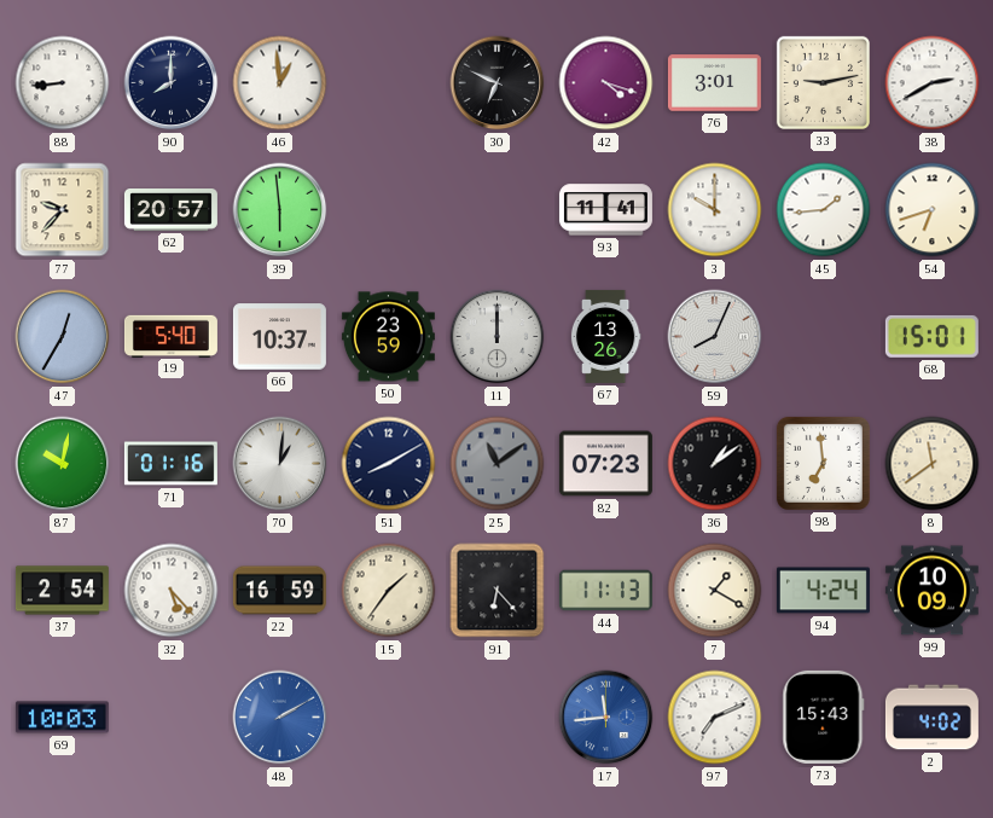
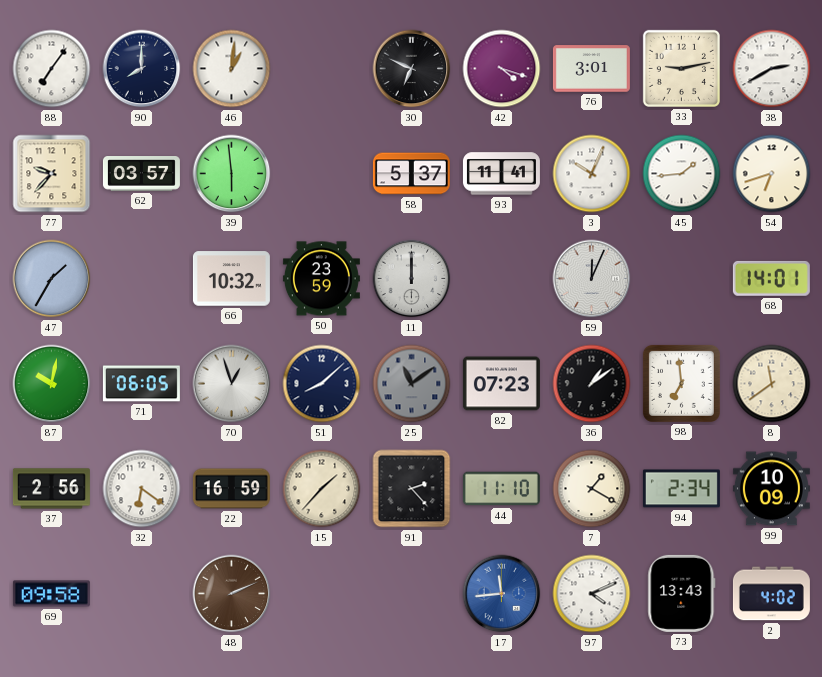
88: 8:44 -> 7:06 (52, 69)
46: 12:59 -> 1:01 (232, 69)
62: 20:57 -> 03:57 (141, 174)
58: none -> 5:37 (411, 174)
3: 10:00 -> 10:04 (592, 174)
47: 12:35 -> 1:35 (52, 279)
19: 5:40 -> none (170, 336)
66: 10:37 -> 10:32 (231, 279)
67: 13:26 -> none (605, 336)
59: 8:04 -> 12:04 (592, 279)
68: 15:01 -> 14:01 (771, 278)
71: 01:16 -> 06:05 (141, 384)
70: 1:01 -> 12:57 (232, 384)
51: 8:10 -> 8:08 (322, 384)
37: 2:54 -> 2:56 (51, 489)
32: 5:23 -> 6:21 (142, 489)
15: 1:36 -> 1:37 (322, 489)
91: 6:23 -> 2:23 (412, 489)
44: 11:13 -> 11:10 (501, 489)
94: 4:24 -> 2:34 (681, 489)
69: 10:03 -> 09:58 (51, 594)
48: 2:10 -> 2:11 (232, 594)
48 dial: blue -> brown (232, 594)
97: 7:11 -> 4:11 (592, 594)
73: 15:43 -> 13:43 (682, 593)
